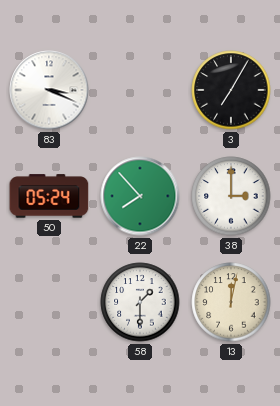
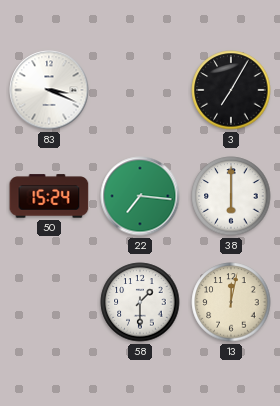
50: 05:24 -> 15:24 (49, 196)
22: 7:53 -> 7:16 (140, 196)
38: 3:00 -> 6:00 (231, 196)
